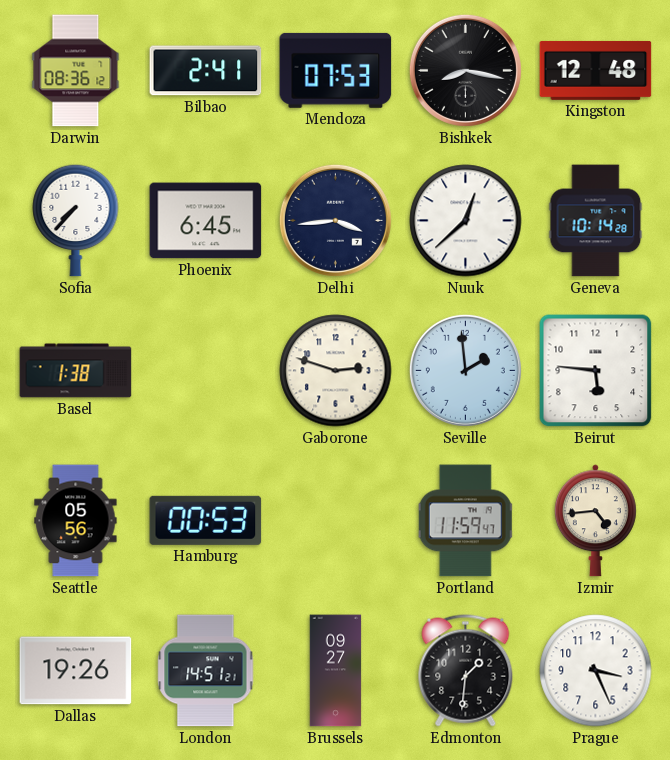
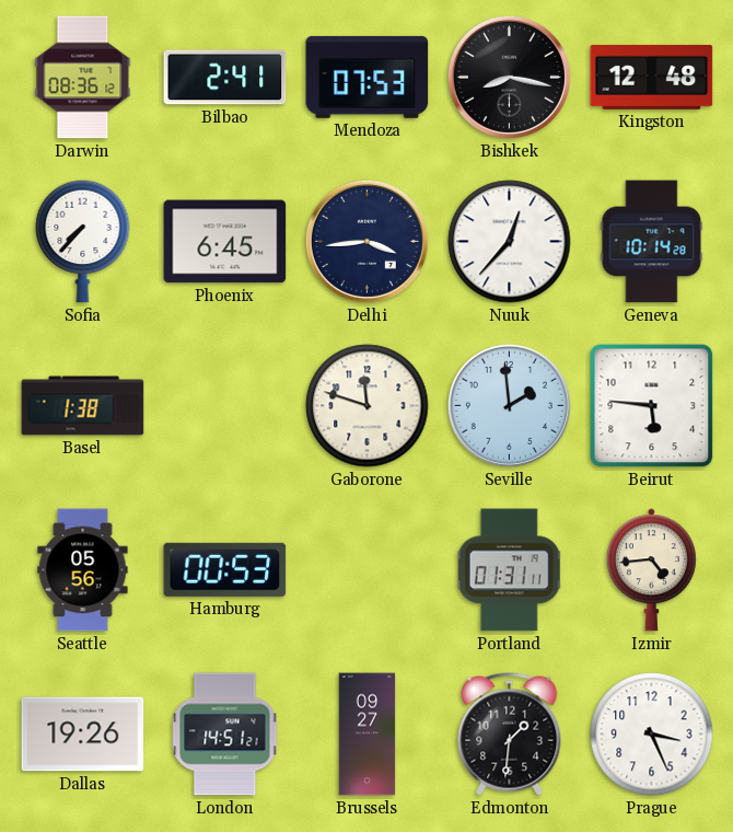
Nuuk: 12:38 -> 12:37 (510, 242)
Gaborone: 2:48 -> 11:48 (368, 406)
Portland: 11:59 -> 01:31 (510, 570)
